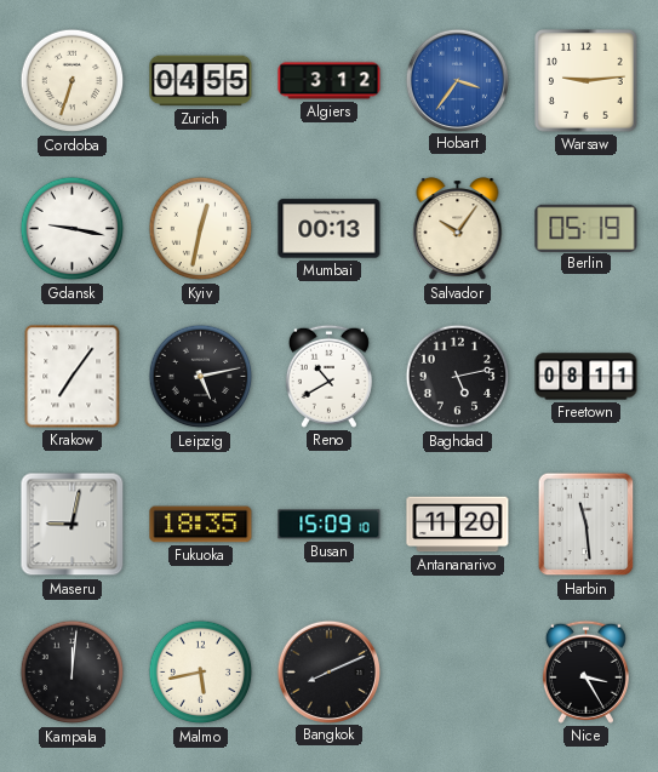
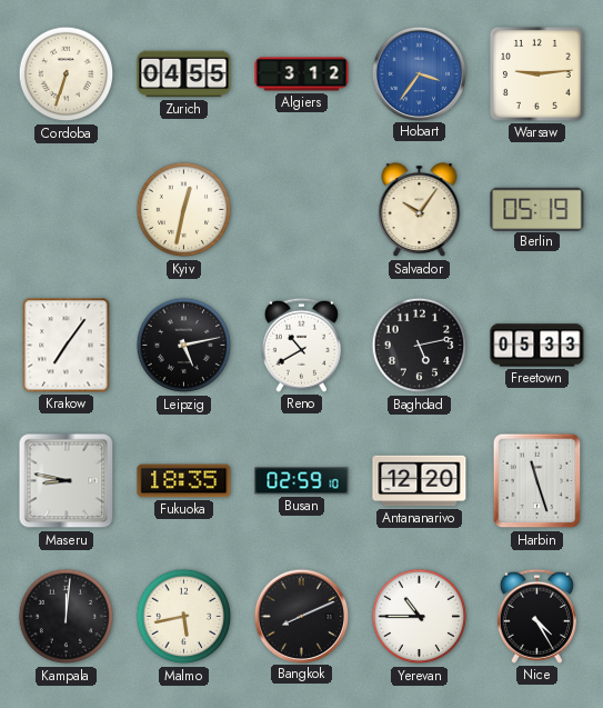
Gdansk: 9:17 -> none (73, 229)
Mumbai: 00:13 -> none (330, 229)
Freetown: 08:11 -> 05:33 (537, 346)
Maseru: 9:02 -> 8:47 (67, 481)
Busan: 15:09 -> 02:59 (302, 481)
Antananarivo: 11:20 -> 12:20 (420, 481)
Harbin: 11:29 -> 11:27 (537, 481)
Yerevan: none -> 10:45 (420, 617)
Nice: 3:25 -> 4:25 (536, 616)
